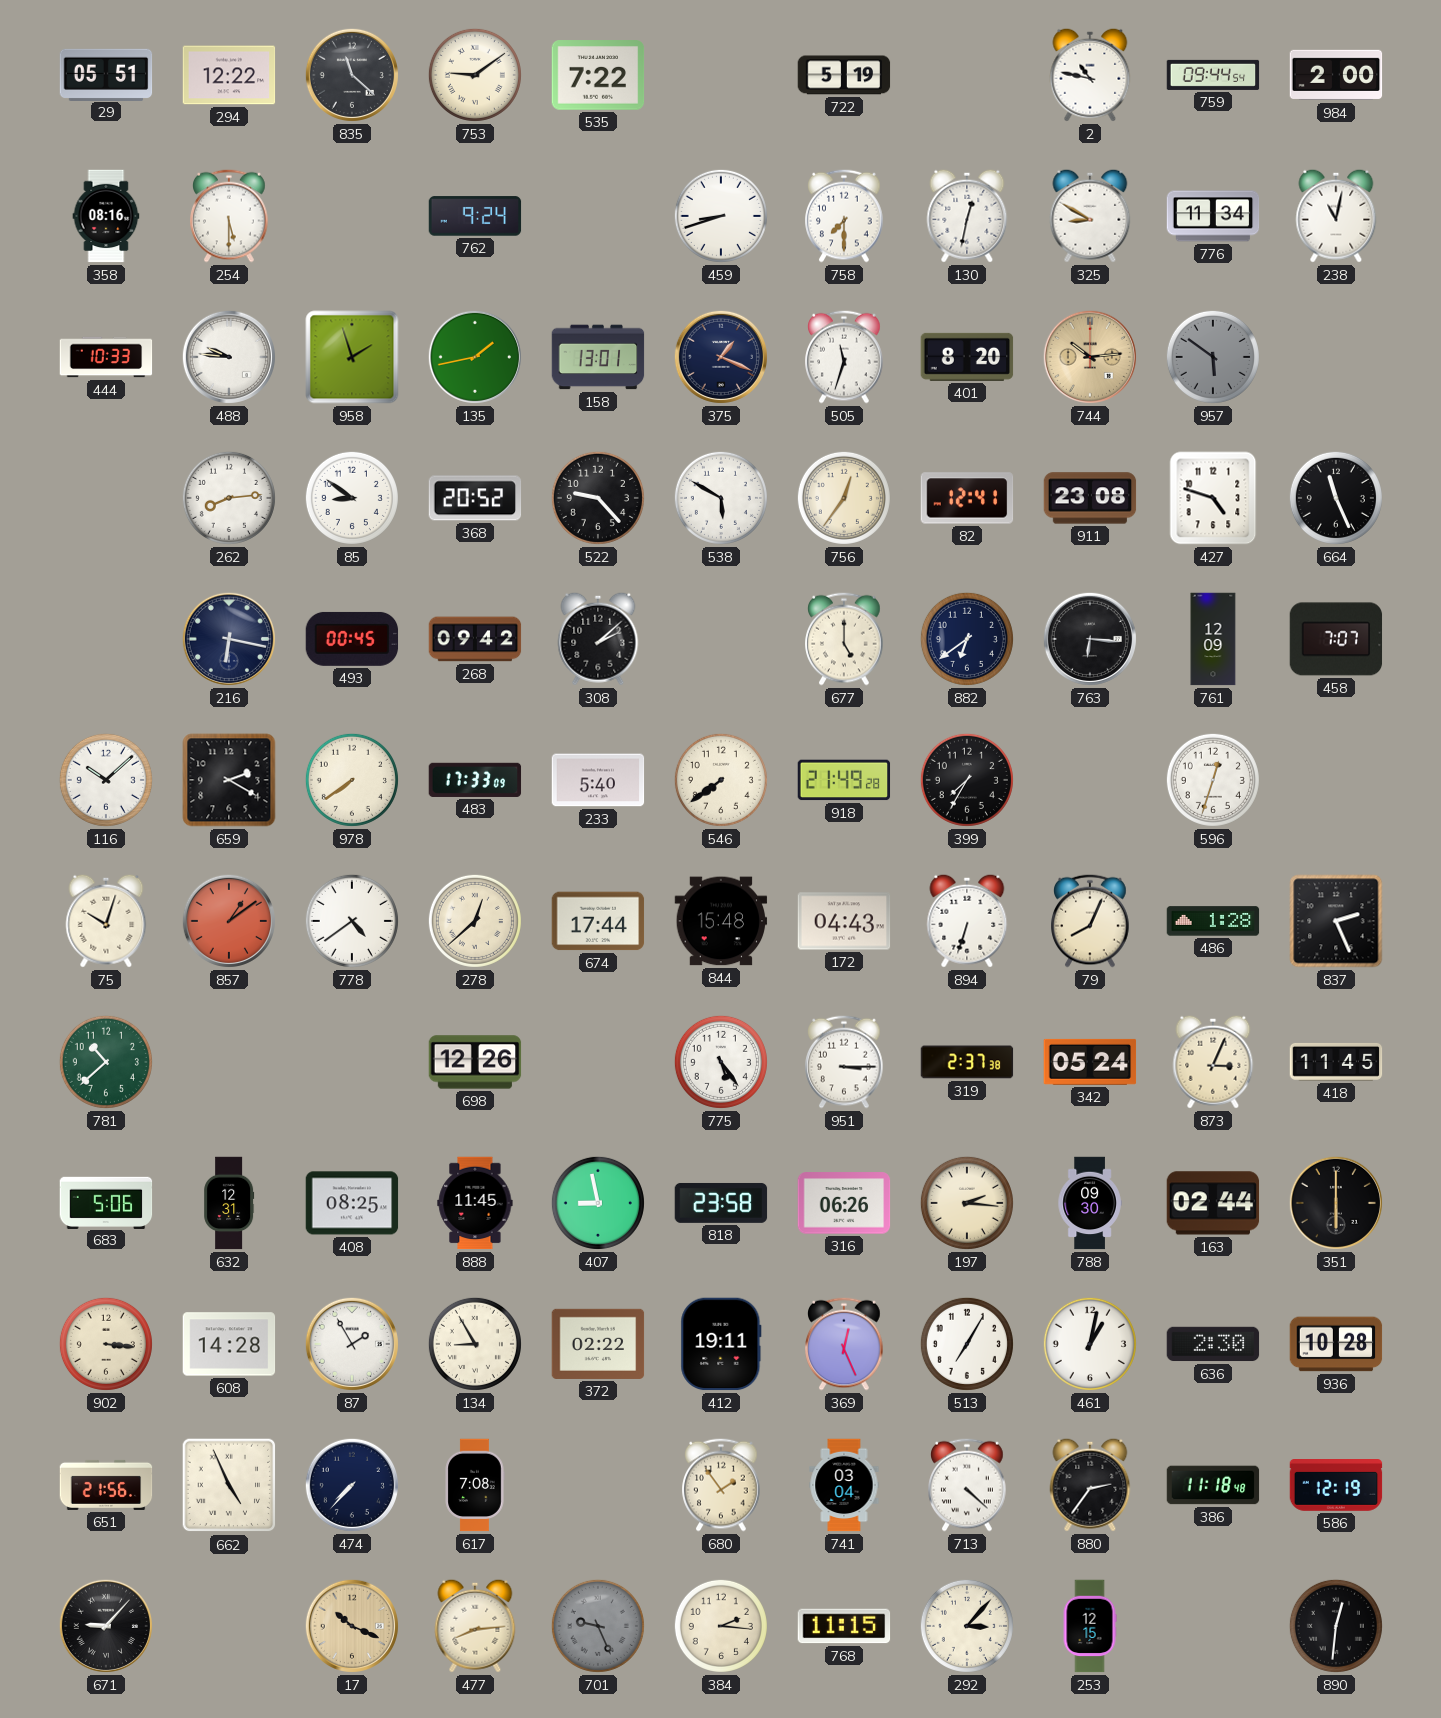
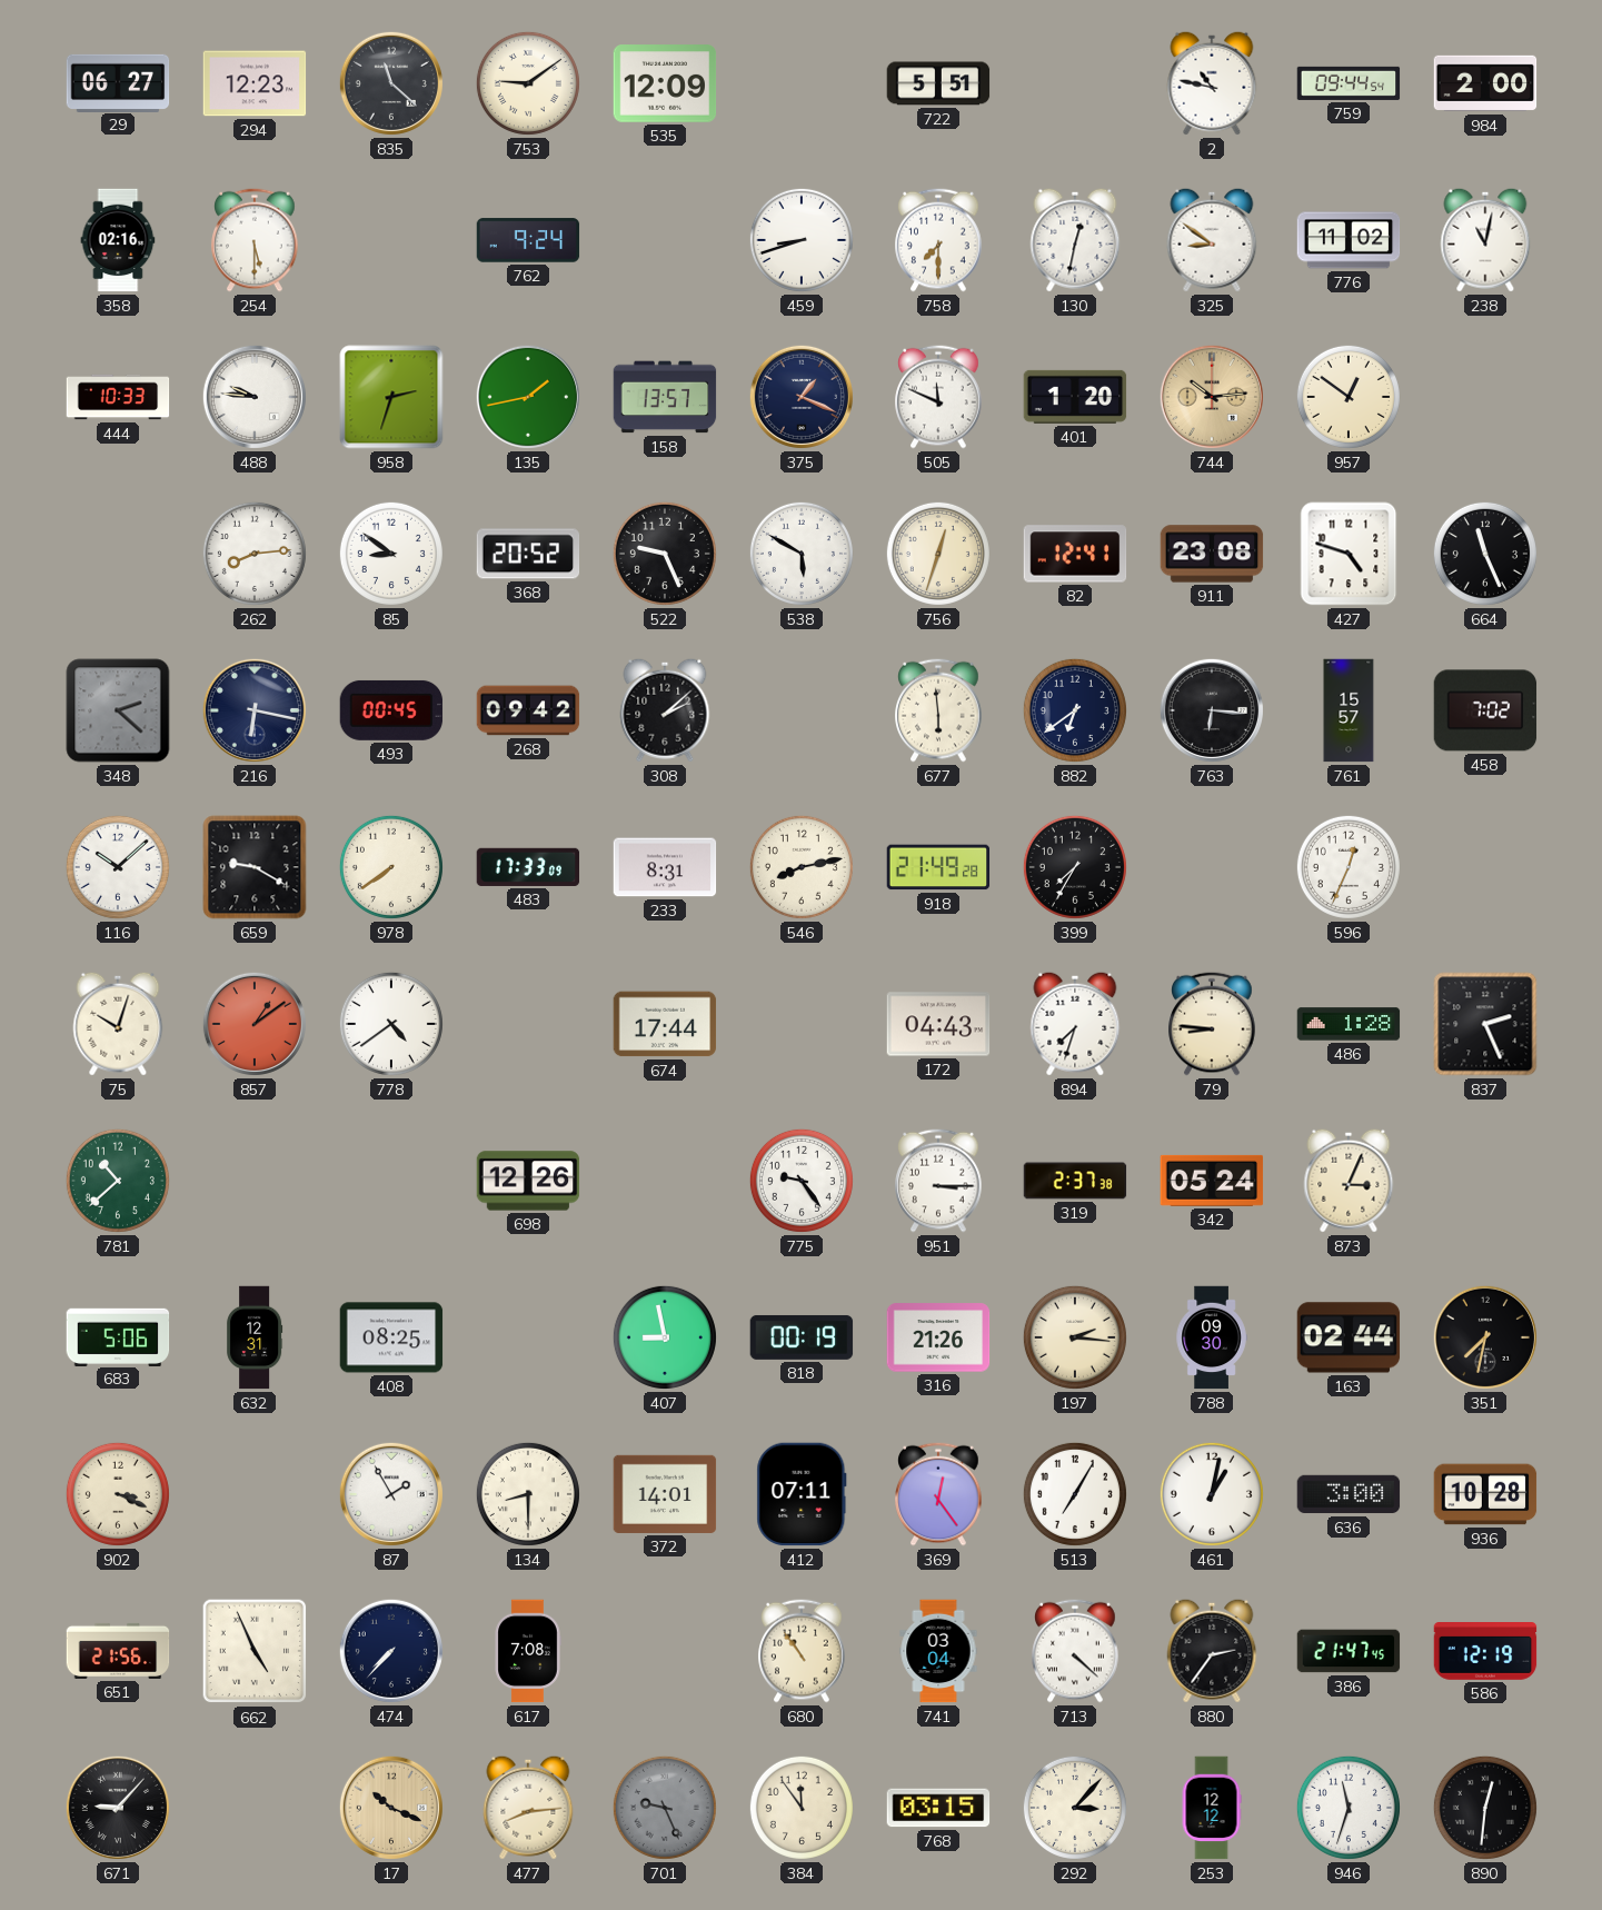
29: 05:51 -> 06:27 (118, 82)
294: 12:22 -> 12:23 (255, 83)
535: 7:22 -> 12:09 (665, 83)
722: 5:19 -> 5:51 (938, 83)
358: 08:16 -> 02:16 (118, 240)
325: 8:50 -> 8:51 (1212, 240)
776: 11:34 -> 11:02 (1349, 240)
958: 1:57 -> 2:33 (391, 397)
158: 13:01 -> 13:57 (665, 397)
505: 11:33 -> 11:49 (938, 397)
401: 8:20 -> 1:20 (1075, 397)
957: 5:51 -> 12:51 (1349, 397)
957 dial: grey -> cream (1349, 397)
522: 9:23 -> 9:26 (665, 554)
756: 12:36 -> 12:33 (938, 554)
348: none -> 2:22 (118, 710)
677: 5:00 -> 5:59 (938, 710)
761: 12:09 -> 15:57 (1349, 710)
458: 7:07 -> 7:02 (1485, 710)
659: 2:20 -> 9:20 (255, 867)
233: 5:40 -> 8:31 (665, 867)
546: 7:39 -> 8:13 (802, 867)
596: 12:33 -> 12:34 (1349, 867)
278: 12:38 -> none (475, 921)
844: 15:48 -> none (721, 921)
894: 6:33 -> 7:33 (1075, 1024)
79: 8:04 -> 8:46 (1212, 1024)
775: 5:24 -> 9:24 (802, 1181)
418: 11:45 -> none (1336, 1062)
888: 11:45 -> none (475, 1203)
818: 23:58 -> 00:19 (802, 1337)
316: 06:26 -> 21:26 (938, 1337)
351: 6:00 -> 7:32 (1485, 1337)
902: 3:16 -> 3:19 (118, 1494)
608: 14:28 -> none (229, 1344)
134: 8:55 -> 8:30 (528, 1494)
372: 02:22 -> 14:01 (665, 1494)
412: 19:11 -> 07:11 (802, 1494)
369: 12:26 -> 12:24 (938, 1494)
636: 2:30 -> 3:00 (1349, 1494)
680: 1:54 -> 10:54 (802, 1651)
386: 11:18 -> 21:47 (1349, 1651)
384: 2:16 -> 11:54 (802, 1808)
768: 11:15 -> 03:15 (938, 1808)
253: 12:15 -> 12:12 (1212, 1808)
946: none -> 11:33 (1349, 1808)
